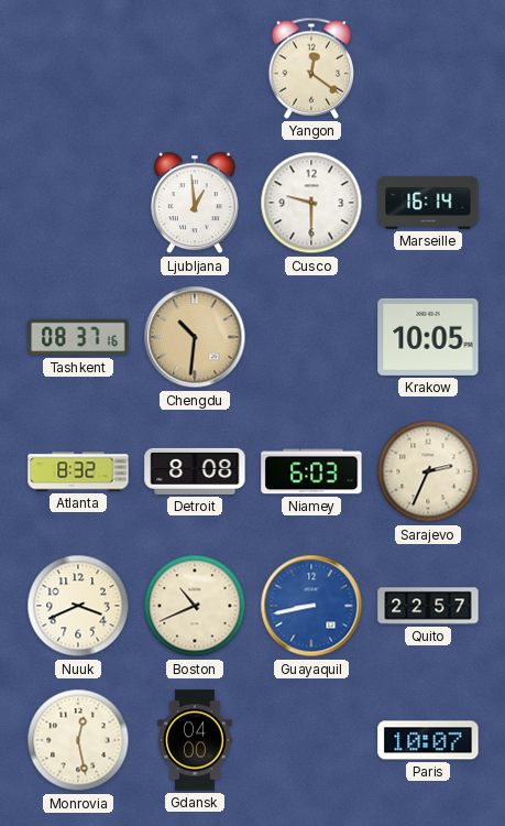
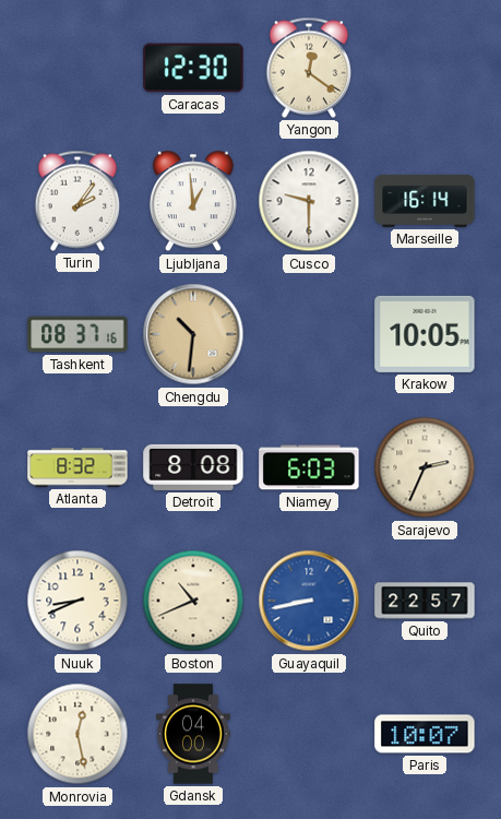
Caracas: none -> 12:30 (193, 68)
Turin: none -> 2:06 (77, 201)
Nuuk: 3:41 -> 8:41 (77, 601)
